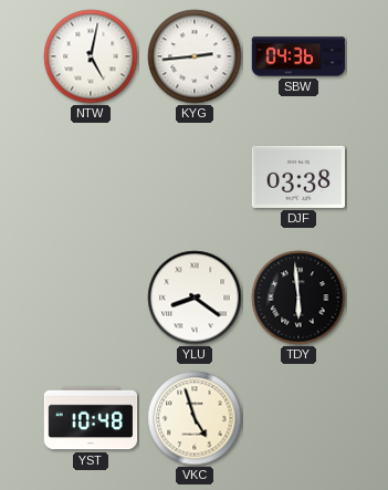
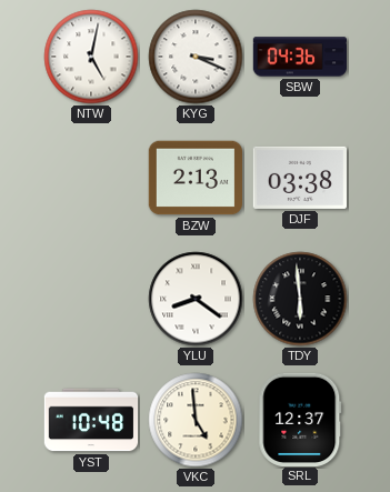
KYG: 2:44 -> 3:19 (196, 57)
BZW: none -> 2:13 (194, 178)
VKC: 4:57 -> 4:59 (196, 420)
SRL: none -> 12:37 (300, 419)
